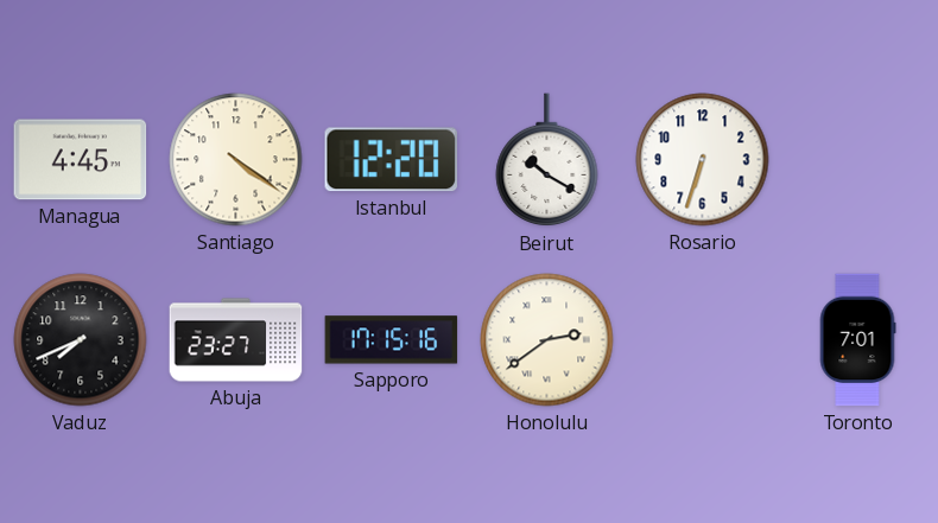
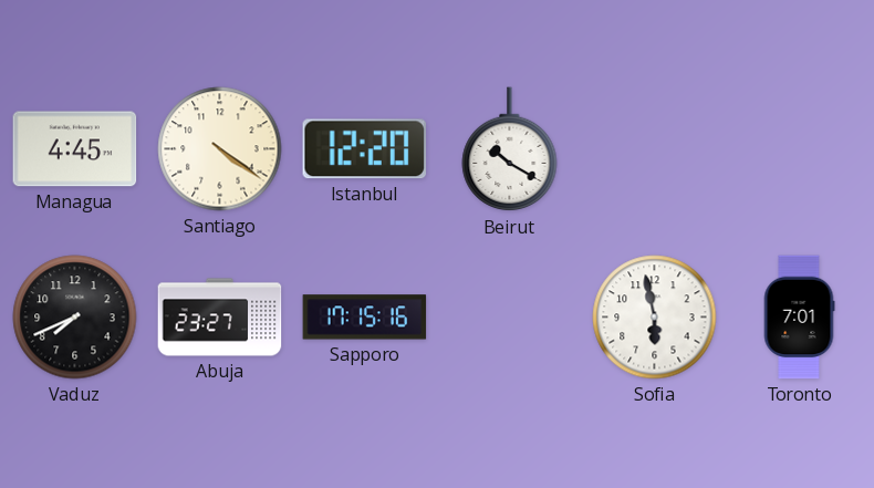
Rosario: 6:33 -> none (703, 160)
Honolulu: 2:39 -> none (547, 340)
Sofia: none -> 5:58 (655, 318)
